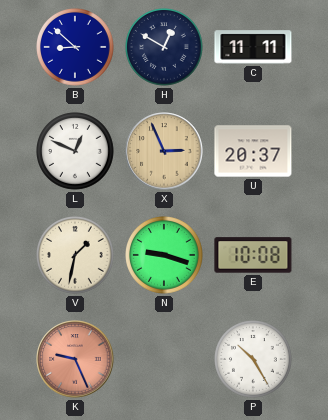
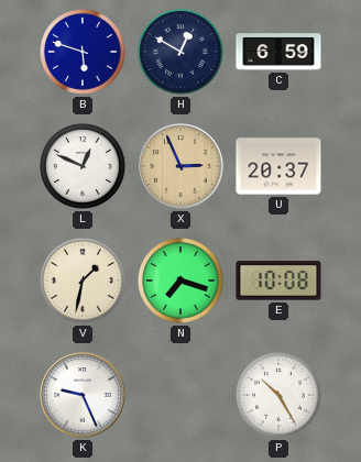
B: 8:52 -> 5:48 (84, 53)
C: 11:11 -> 6:59 (278, 52)
N: 9:18 -> 7:18 (182, 282)
K dial: salmon -> white (83, 395)
